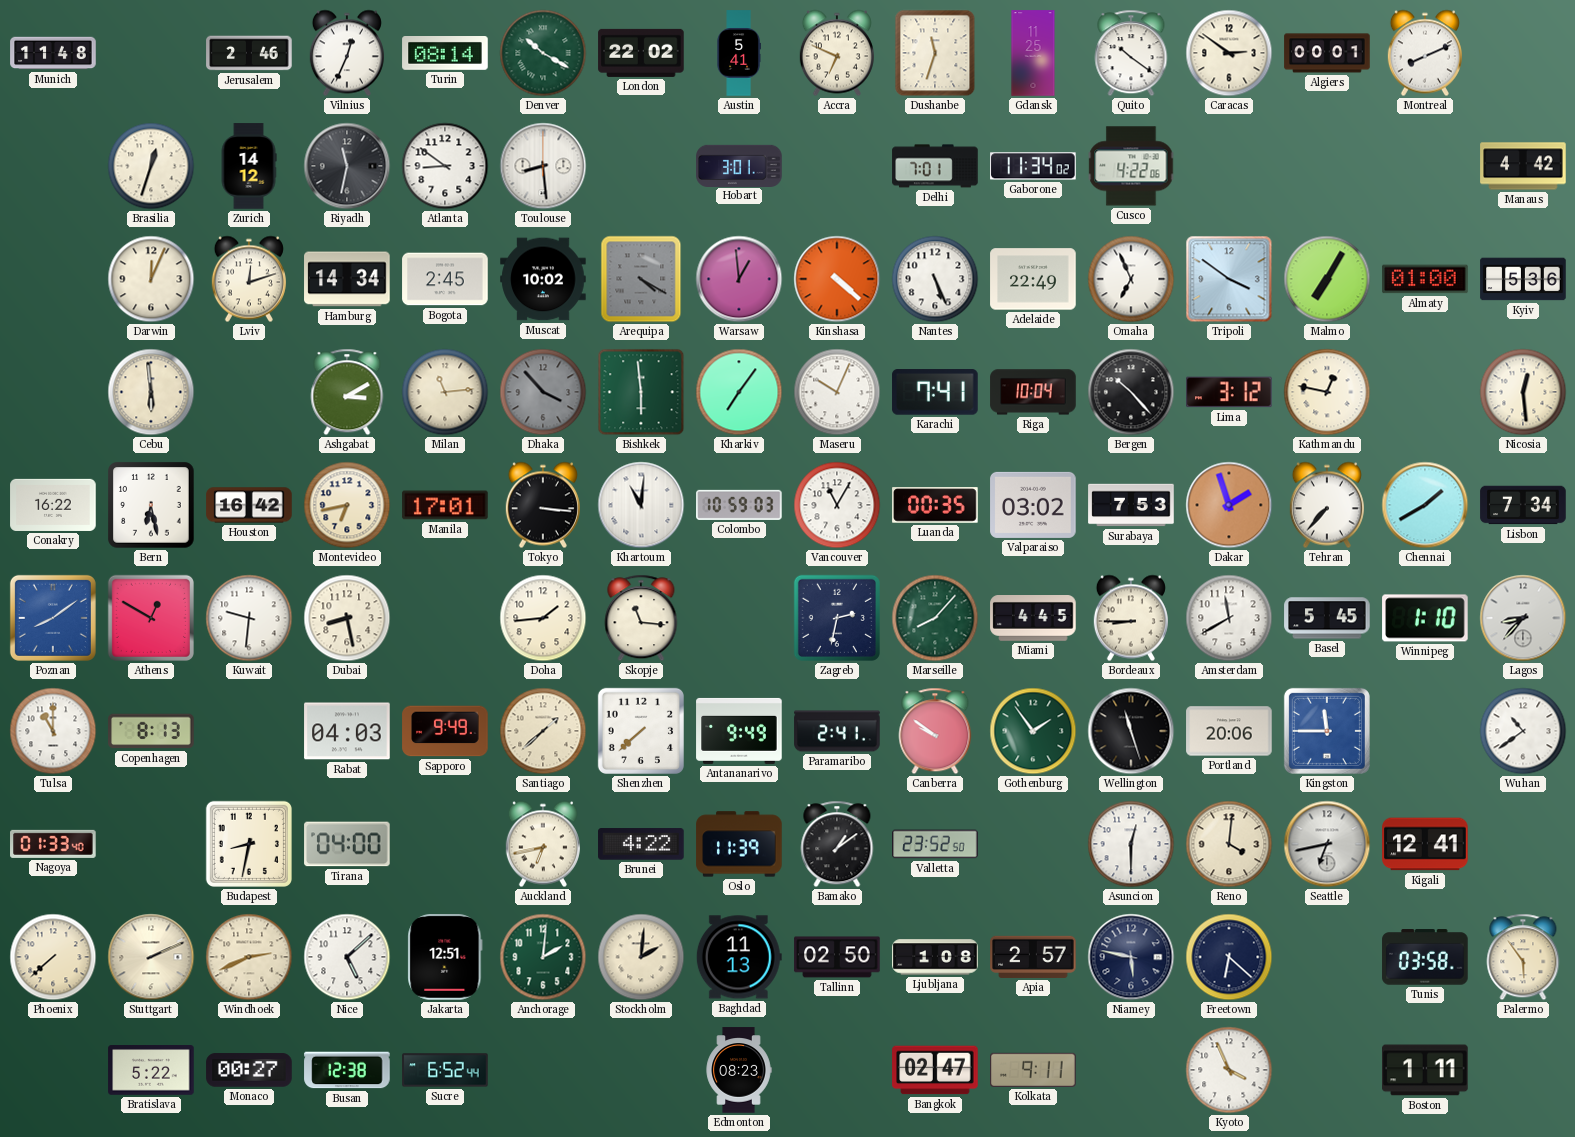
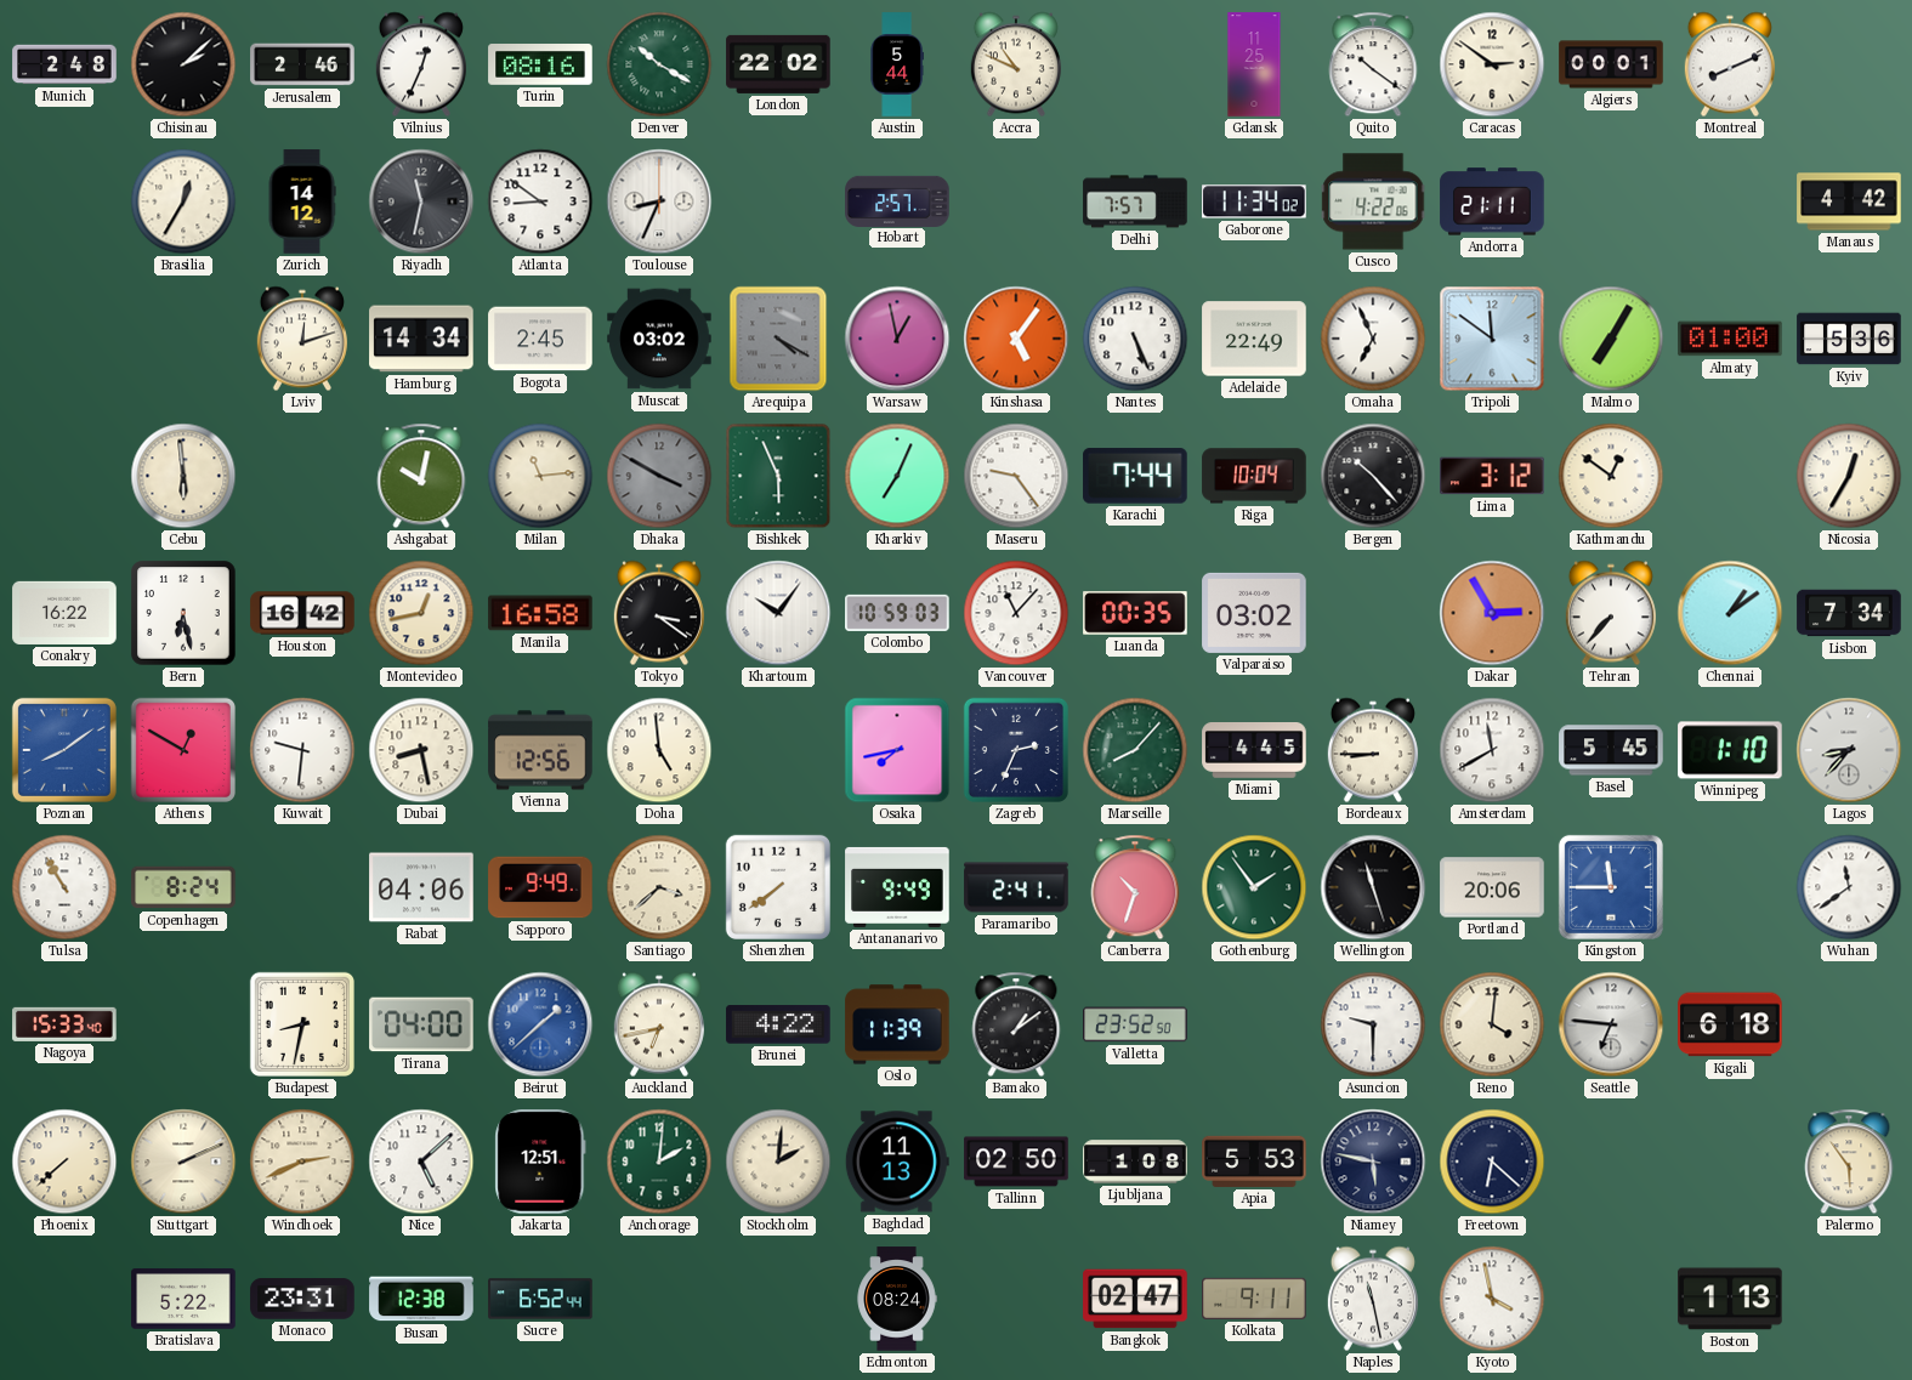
Munich: 11:48 -> 2:48 (64, 64)
Chisinau: none -> 2:08 (183, 64)
Turin: 08:14 -> 08:16 (540, 66)
Austin: 5:41 -> 5:44 (896, 64)
Accra: 6:49 -> 10:49 (1016, 64)
Dushanbe: 11:33 -> none (935, 53)
Brasilia: 12:33 -> 12:35 (183, 201)
Toulouse: 8:29 -> 8:34 (659, 201)
Hobart: 3:01 -> 2:57 (897, 200)
Delhi: 7:01 -> 7:57 (1135, 201)
Andorra: none -> 21:11 (1492, 201)
Darwin: 12:04 -> none (151, 279)
Muscat: 10:02 -> 03:02 (659, 339)
Warsaw: 12:59 -> 12:58 (897, 339)
Kinshasa: 4:22 -> 5:06 (1016, 339)
Tripoli: 3:51 -> 11:51 (1492, 339)
Ashgabat: 3:10 -> 10:02 (421, 476)
Dhaka: 3:53 -> 3:50 (659, 476)
Bishkek: 5:59 -> 5:56 (778, 476)
Kharkiv: 7:06 -> 7:04 (897, 476)
Maseru: 10:04 -> 9:24 (1016, 476)
Karachi: 7:41 -> 7:44 (1135, 476)
Kathmandu: 12:47 -> 12:51 (1611, 476)
Nicosia: 12:29 -> 12:35 (1849, 476)
Montevideo: 6:43 -> 12:43 (421, 613)
Manila: 17:01 -> 16:58 (540, 613)
Tokyo: 3:16 -> 3:21 (659, 613)
Khartoum: 11:01 -> 10:06 (778, 613)
Vancouver: 11:05 -> 11:07 (1016, 613)
Surabaya: 7:53 -> none (1131, 505)
Dakar: 1:57 -> 2:55 (1492, 613)
Chennai: 1:40 -> 1:09 (1730, 613)
Vienna: none -> 12:56 (540, 750)
Doha: 1:44 -> 4:59 (659, 750)
Skopje: 11:16 -> none (641, 618)
Osaka: none -> 7:43 (897, 750)
Zagreb: 2:32 -> 2:34 (1016, 750)
Tulsa: 11:00 -> 10:55 (64, 887)
Copenhagen: 8:13 -> 8:24 (183, 887)
Rabat: 04:03 -> 04:06 (421, 887)
Santiago: 1:38 -> 3:38 (659, 887)
Shenzhen: 7:38 -> 7:39 (778, 887)
Canberra: 9:51 -> 10:33 (1135, 887)
Wuhan: 10:39 -> 11:39 (1849, 887)
Nagoya: 01:33 -> 15:33 (64, 1024)
Beirut: none -> 1:38 (540, 1024)
Asuncion: 12:30 -> 9:30 (1373, 1024)
Seattle: 6:43 -> 6:46 (1611, 1024)
Kigali: 12:41 -> 6:18 (1730, 1024)
Apia: 2:57 -> 5:53 (1254, 1162)
Tunis: 03:58 -> none (1425, 957)
Monaco: 00:27 -> 23:31 (302, 1299)
Edmonton: 08:23 -> 08:24 (897, 1299)
Naples: none -> 11:28 (1373, 1299)
Kyoto: 3:56 -> 3:58 (1492, 1299)
Boston: 1:11 -> 1:13 (1730, 1299)
